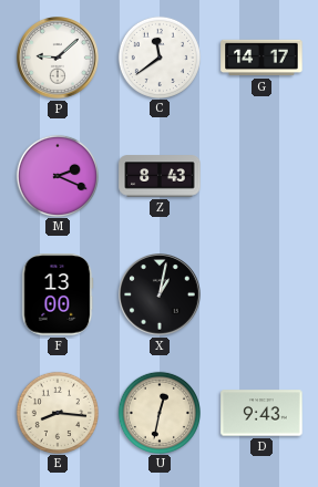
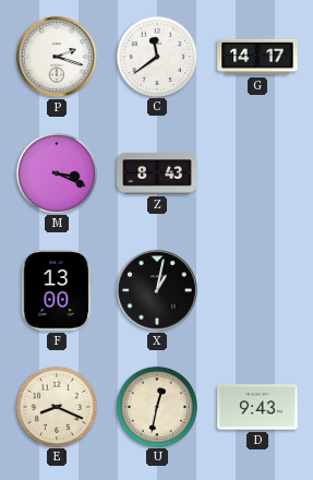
P: 9:08 -> 2:18 (57, 57)
M: 2:19 -> 3:19 (56, 172)
E: 8:16 -> 8:19 (56, 406)
